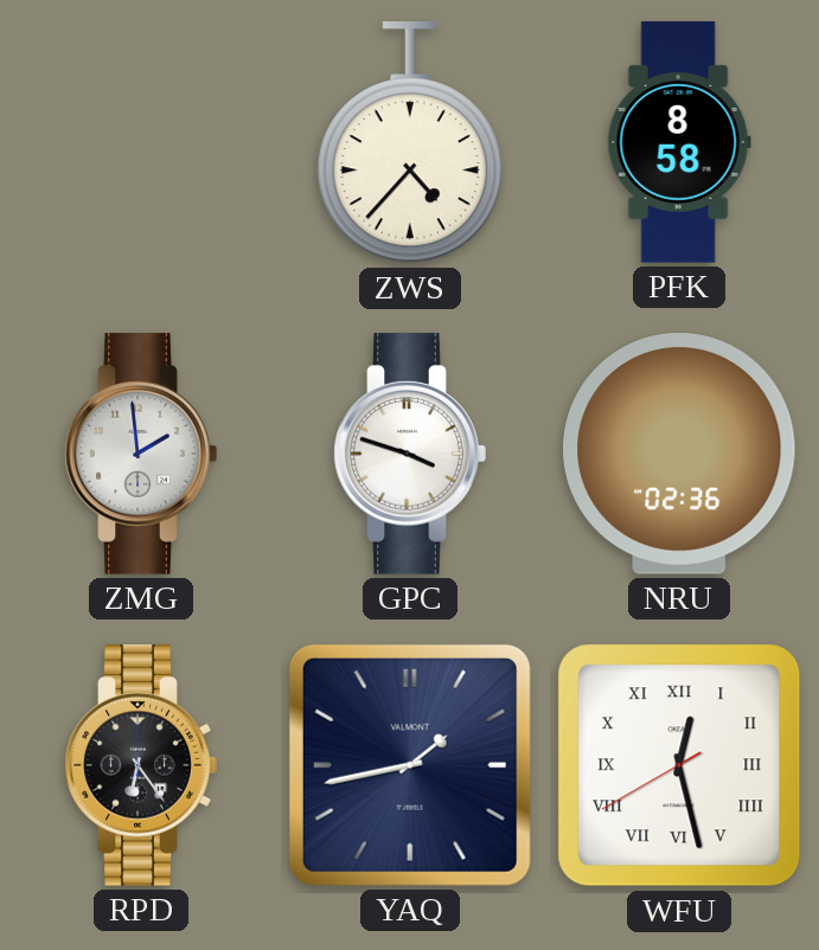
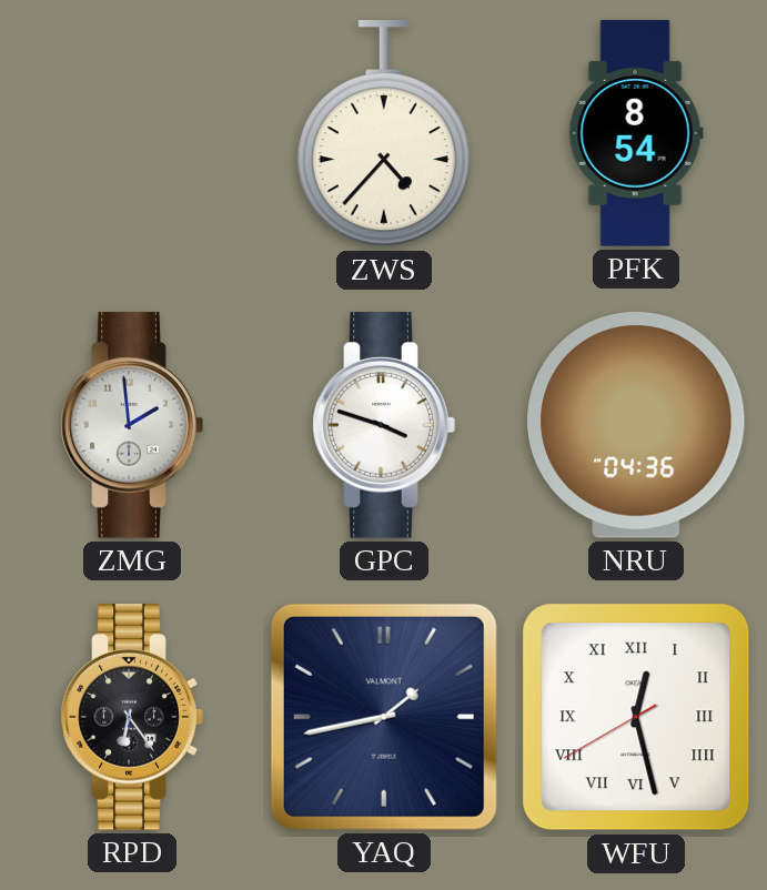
PFK: 8:58 -> 8:54 (636, 133)
NRU: 02:36 -> 04:36 (636, 426)
